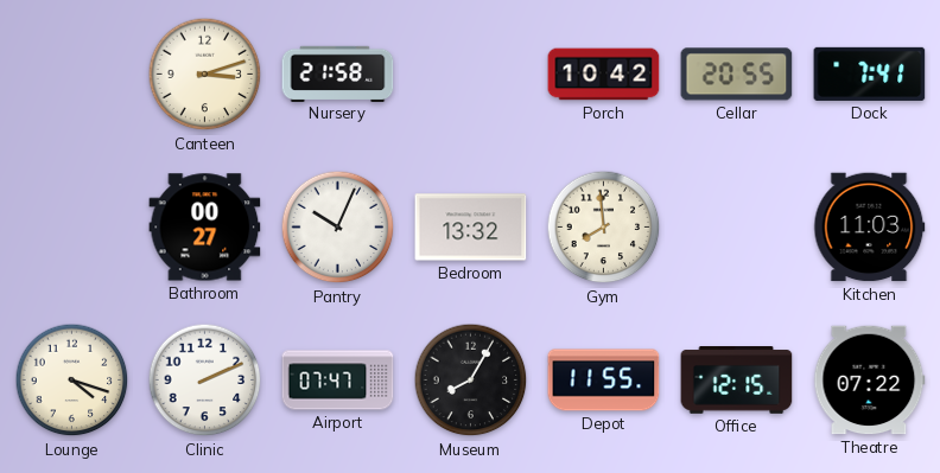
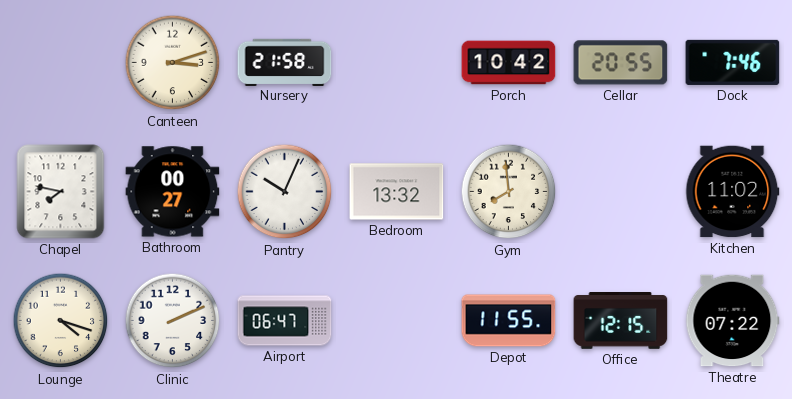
Dock: 7:41 -> 7:46 (733, 62)
Chapel: none -> 7:47 (61, 192)
Kitchen: 11:03 -> 11:02 (733, 192)
Airport: 07:47 -> 06:47 (285, 321)
Museum: 8:05 -> none (471, 381)
